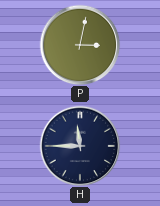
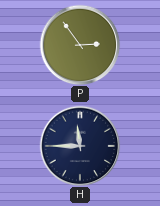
P: 3:02 -> 2:54 (80, 45)
